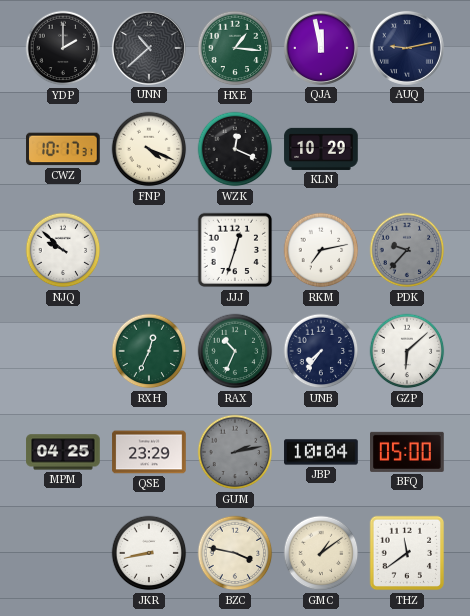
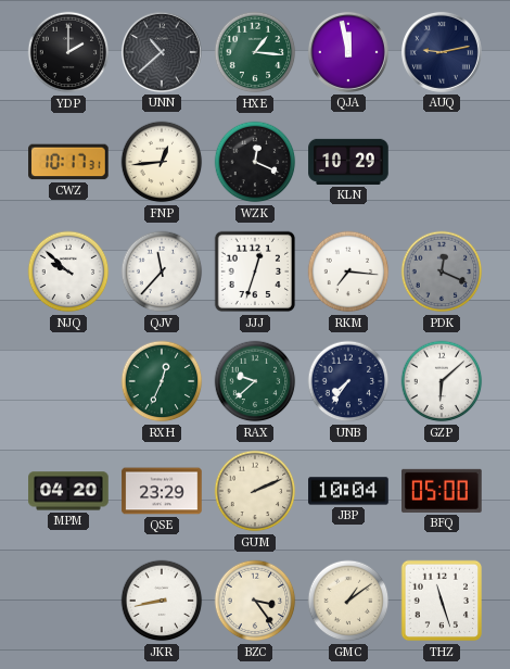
FNP: 4:19 -> 12:44 (162, 162)
QJV: none -> 11:37 (162, 272)
RKM: 7:13 -> 7:16 (348, 272)
PDK: 9:37 -> 12:19 (442, 272)
RAX: 10:34 -> 9:38 (255, 381)
MPM: 04:25 -> 04:20 (68, 491)
GUM: 2:13 -> 2:11 (255, 491)
GUM dial: grey -> cream (255, 491)
BZC: 3:47 -> 3:24 (255, 601)
THZ: 11:39 -> 11:27 (442, 601)
